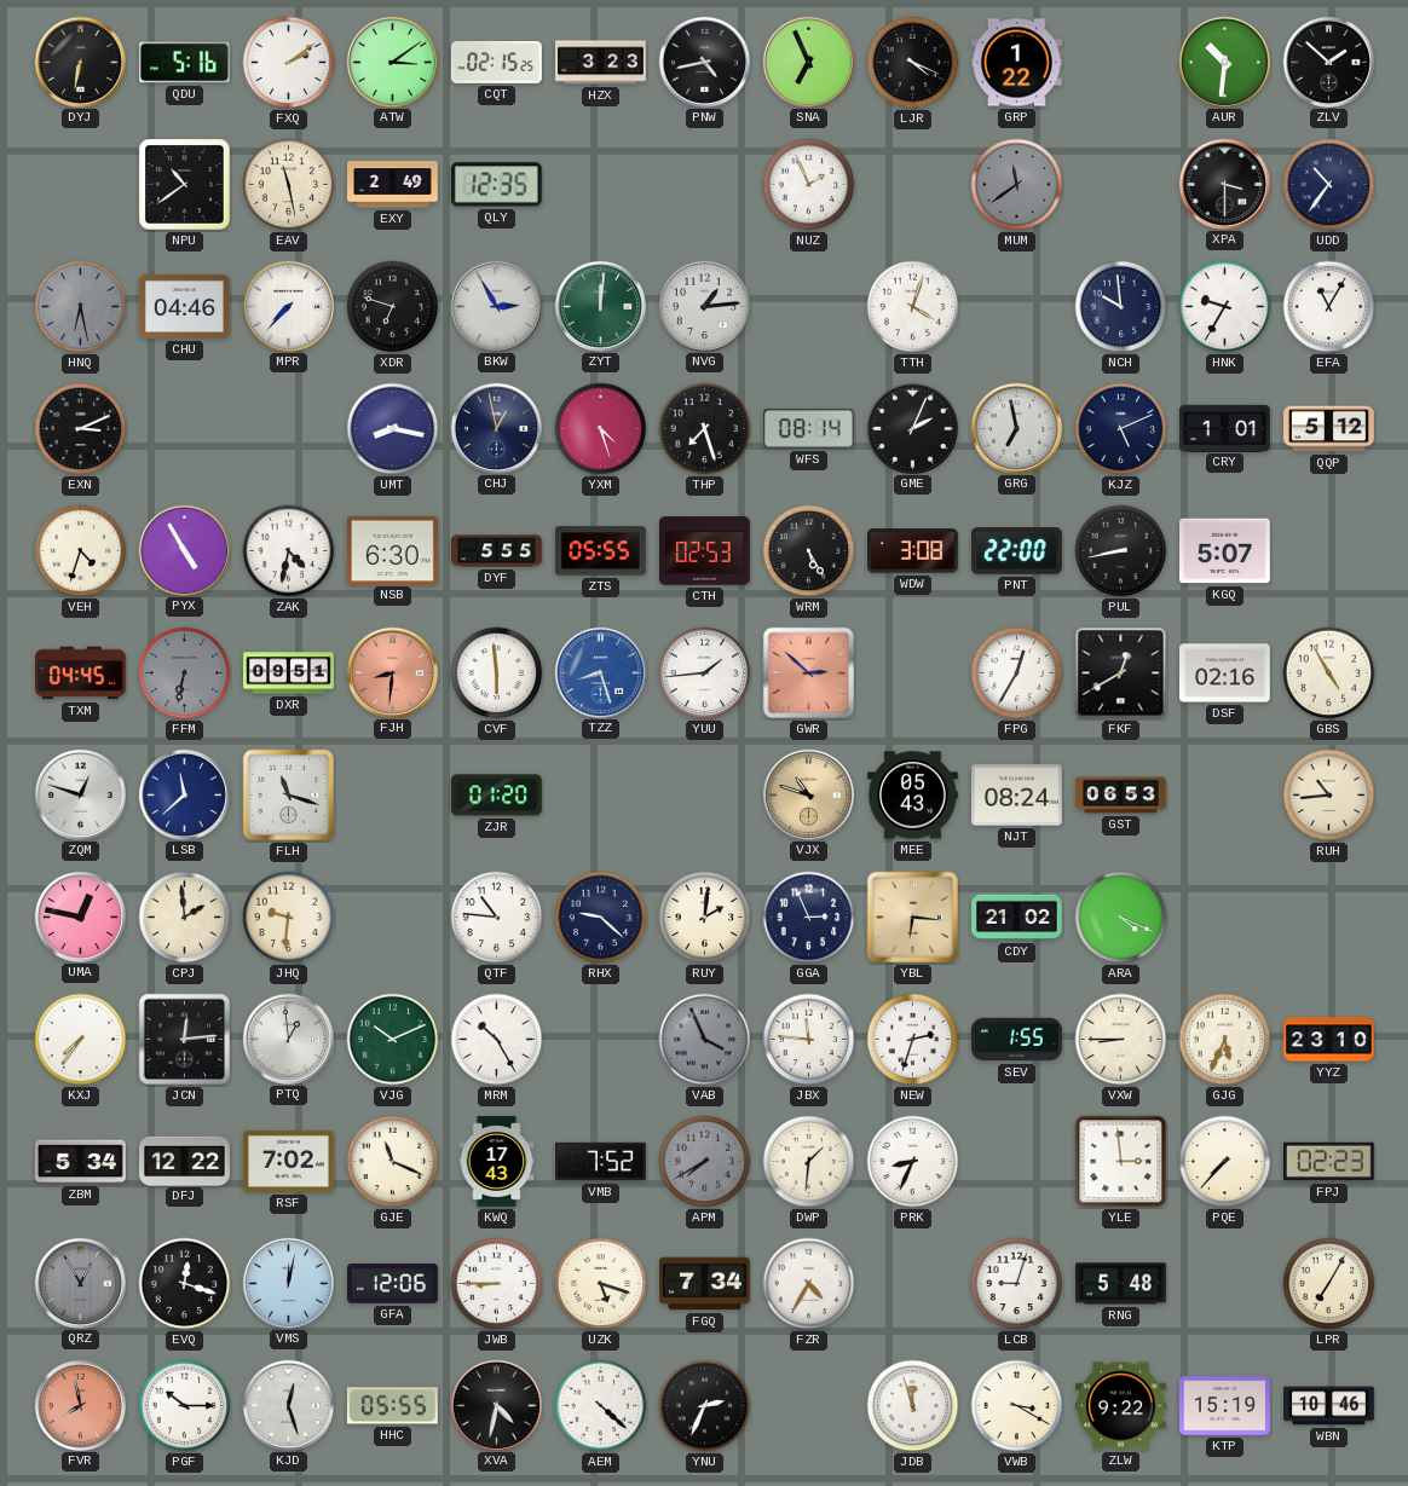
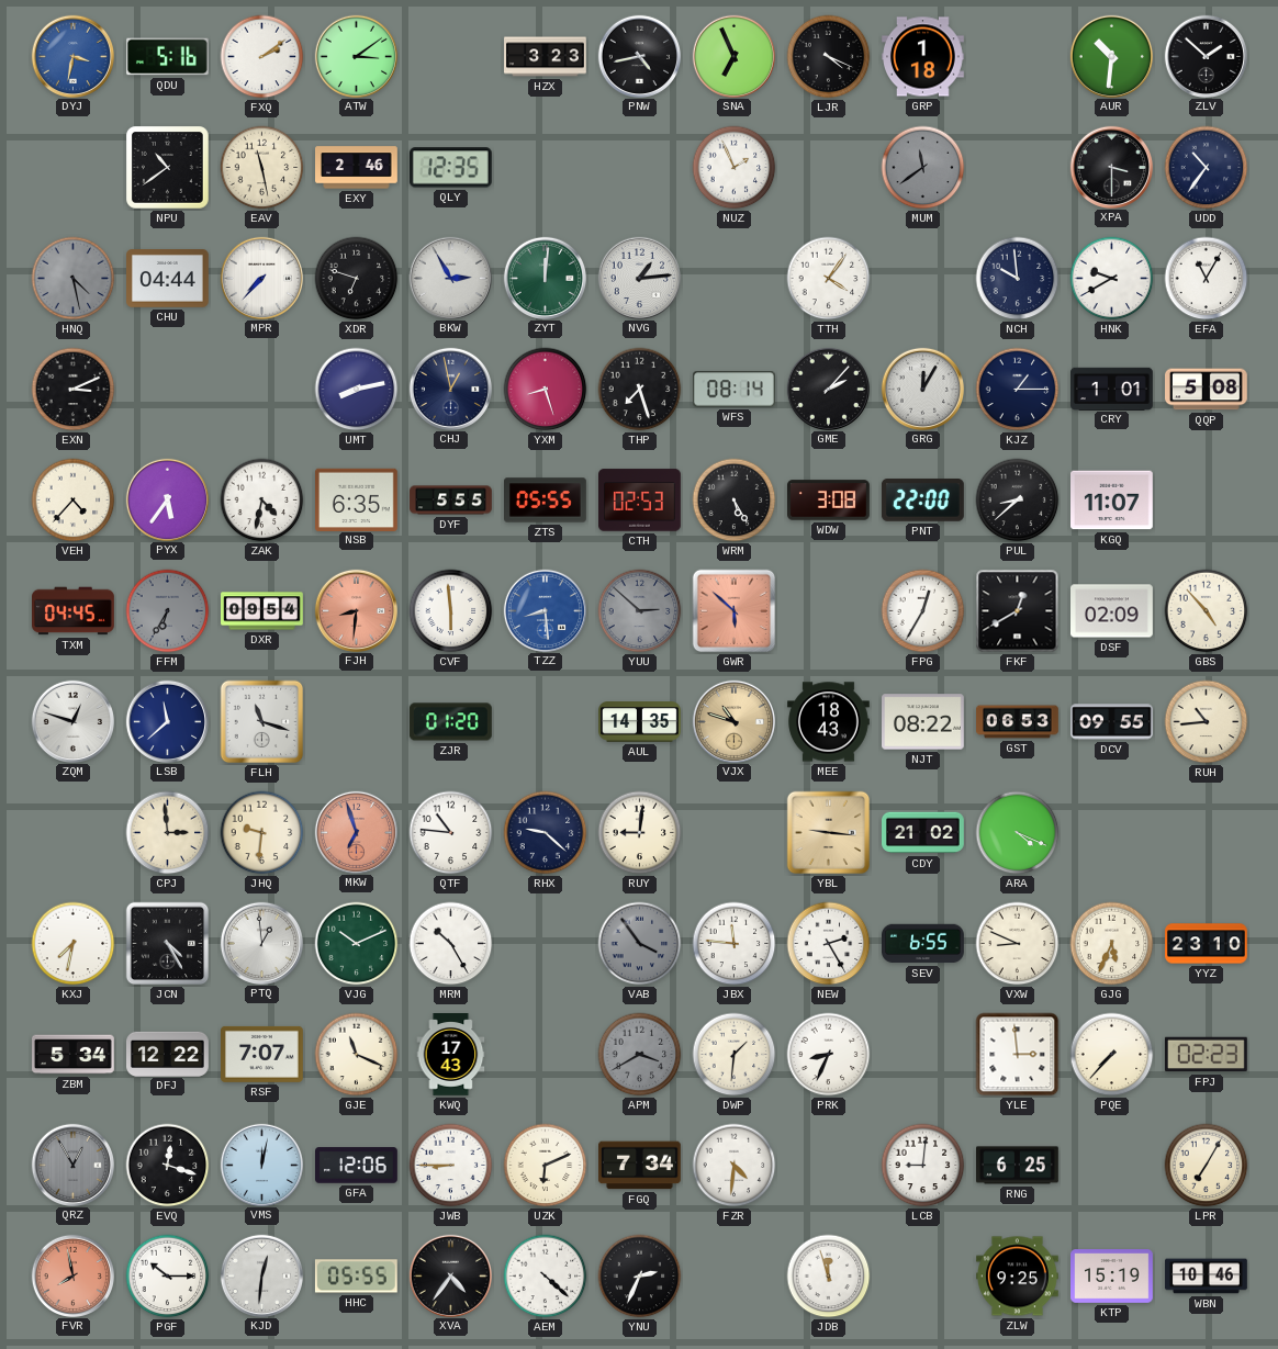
DYJ: 6:32 -> 3:32 (72, 56)
DYJ dial: black -> blue (72, 56)
CQT: 02:15 -> none (496, 62)
GRP: 1:22 -> 1:18 (923, 57)
EXY: 2:49 -> 2:46 (357, 168)
HNQ: 6:28 -> 4:28 (74, 279)
CHU: 04:46 -> 04:44 (168, 279)
TTH: 4:03 -> 4:06 (829, 279)
HNK: 9:35 -> 9:40 (1112, 279)
UMT: 8:17 -> 8:13 (357, 390)
YXM: 4:27 -> 8:27 (546, 390)
GME: 2:04 -> 2:07 (828, 389)
GRG: 6:58 -> 12:05 (922, 389)
KJZ: 5:11 -> 1:15 (1018, 390)
QQP: 5:12 -> 5:08 (1207, 390)
VEH: 4:33 -> 4:37 (74, 501)
PYX: 4:55 -> 5:36 (167, 499)
NSB: 6:30 -> 6:35 (357, 499)
PUL: 8:43 -> 8:38 (1018, 501)
KGQ: 5:07 -> 11:07 (1112, 501)
FFM: 6:32 -> 6:35 (168, 611)
DXR: 09:51 -> 09:54 (262, 611)
TZZ: 8:27 -> 8:29 (545, 610)
YUU: 1:44 -> 2:52 (640, 611)
YUU dial: white -> grey (640, 611)
GWR: 2:52 -> 5:52 (735, 611)
DSF: 02:16 -> 02:09 (1112, 611)
GBS: 4:55 -> 4:53 (1207, 611)
AUL: none -> 14:35 (640, 722)
MEE: 05:43 -> 18:43 (829, 722)
NJT: 08:24 -> 08:22 (923, 722)
DCV: none -> 09:55 (1112, 722)
UMA: 12:47 -> none (80, 917)
CPJ: 1:59 -> 2:59 (168, 833)
MKW: none -> 6:57 (356, 832)
RUY: 2:01 -> 9:01 (640, 833)
GGA: 2:56 -> none (809, 918)
YBL: 6:16 -> 9:16 (829, 833)
KXJ: 7:36 -> 7:32 (74, 944)
JCN: 12:14 -> 4:25 (168, 944)
VAB: 3:56 -> 3:54 (640, 944)
NEW: 2:33 -> 2:25 (829, 944)
SEV: 1:55 -> 6:55 (923, 944)
VXW: 8:45 -> 8:49 (1018, 944)
RSF: 7:02 -> 7:07 (262, 1054)
VMB: 7:52 -> none (601, 1162)
APM: 7:40 -> 3:40 (640, 1055)
UZK: 5:18 -> 6:11 (546, 1166)
FZR: 4:35 -> 4:31 (735, 1166)
LCB: 9:03 -> 9:01 (923, 1166)
RNG: 5:48 -> 6:25 (1018, 1166)
KJD: 12:27 -> 12:31 (261, 1275)
XVA: 4:32 -> 4:36 (450, 1275)
VWB: 3:20 -> none (1017, 1406)
ZLW: 9:22 -> 9:25 (1018, 1277)
